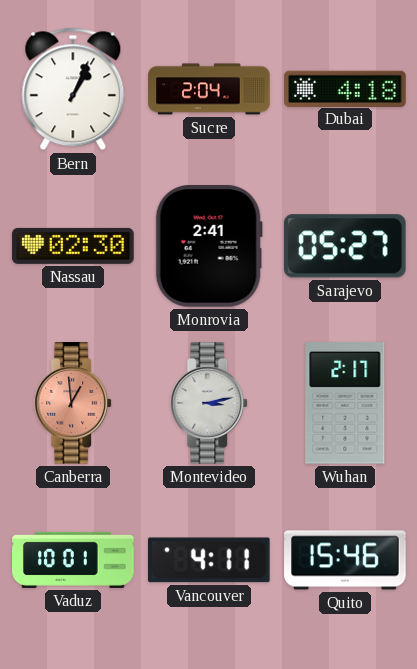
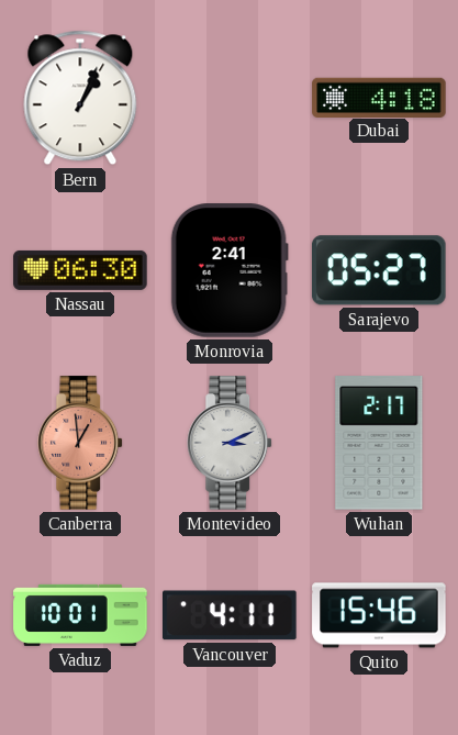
Sucre: 2:04 -> none (209, 89)
Nassau: 02:30 -> 06:30 (80, 270)
Montevideo: 3:13 -> 3:11 (231, 443)
